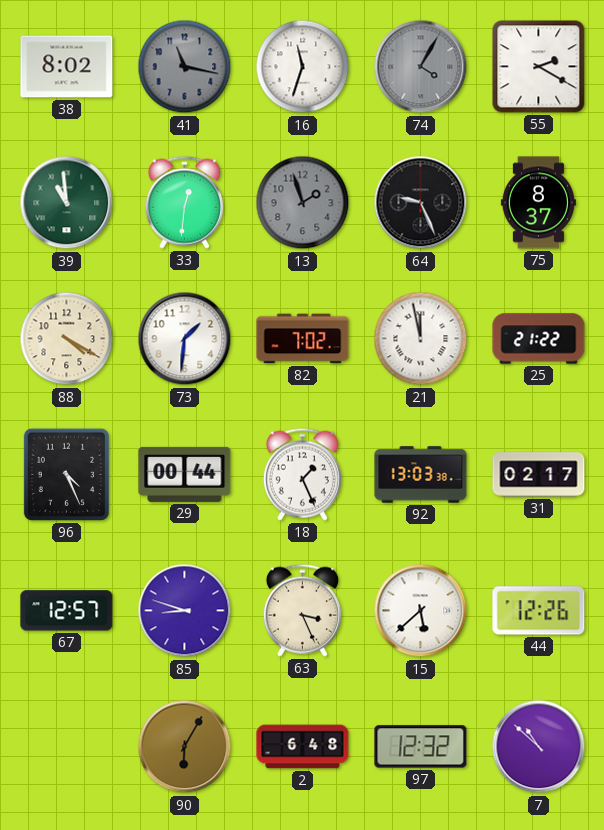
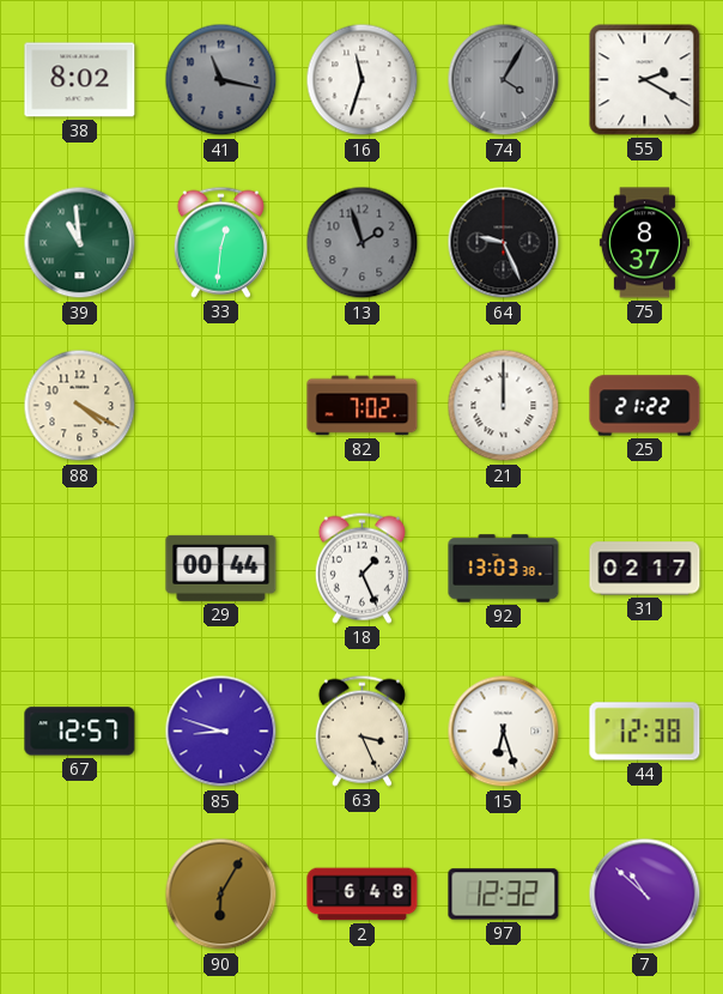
73: 1:31 -> none (185, 339)
21: 11:58 -> 12:00 (504, 406)
96: 4:26 -> none (66, 474)
15: 5:38 -> 6:27 (504, 732)
44: 12:26 -> 12:38 (645, 732)
